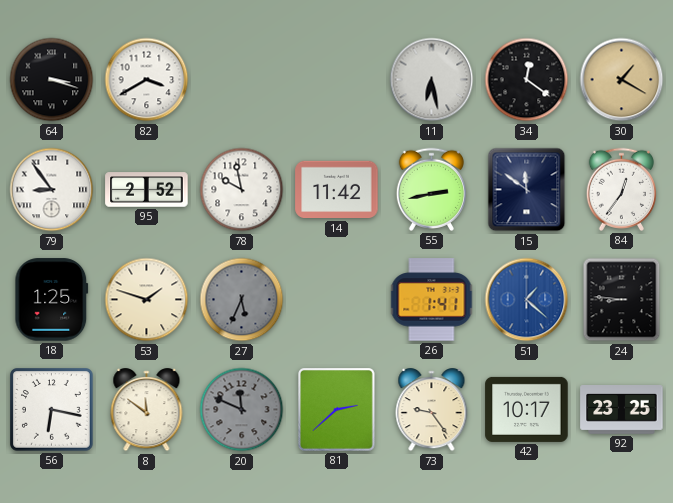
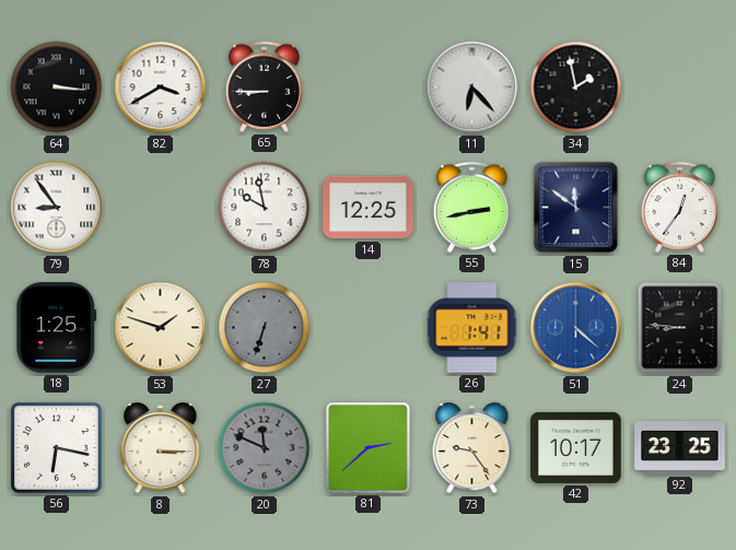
64: 3:18 -> 3:16 (57, 87)
65: none -> 8:45 (264, 86)
11: 6:28 -> 6:23 (472, 87)
34: 12:21 -> 1:58 (576, 87)
30: 1:20 -> none (622, 80)
95: 2:52 -> none (147, 190)
14: 11:42 -> 12:25 (369, 208)
27: 5:34 -> 6:33 (265, 328)
51: 1:22 -> 4:22 (576, 328)
8: 11:51 -> 3:15 (161, 448)
